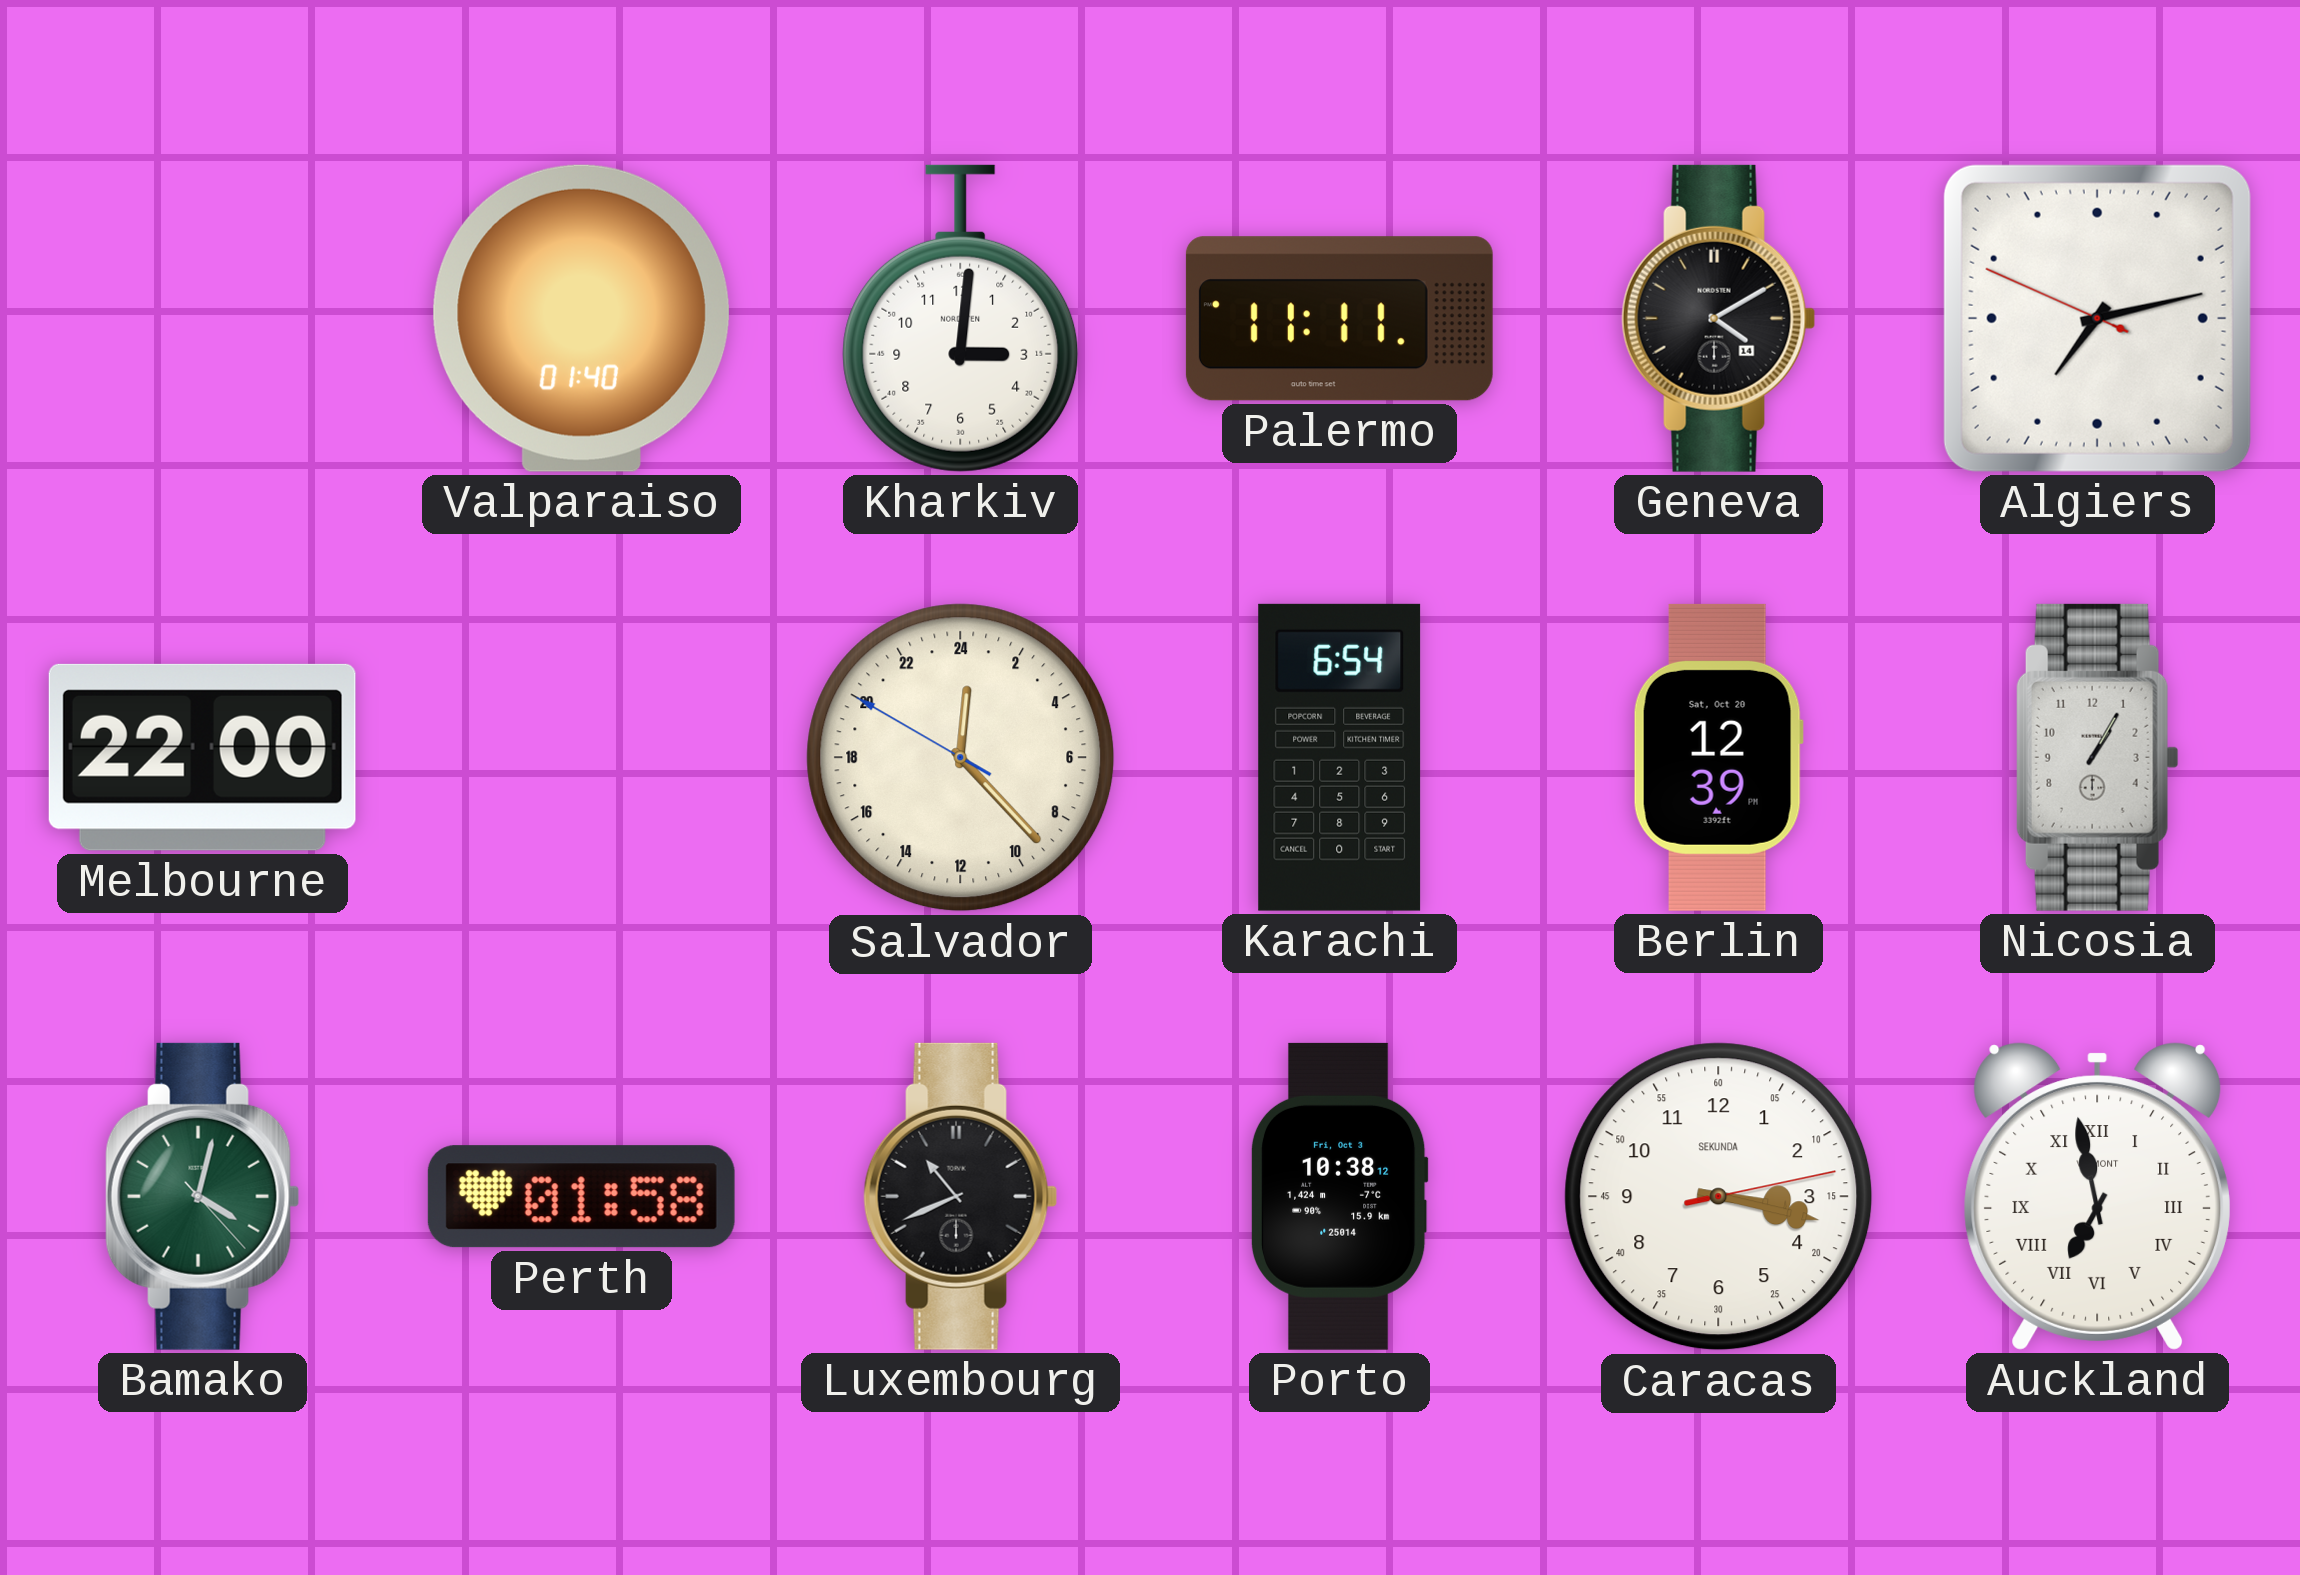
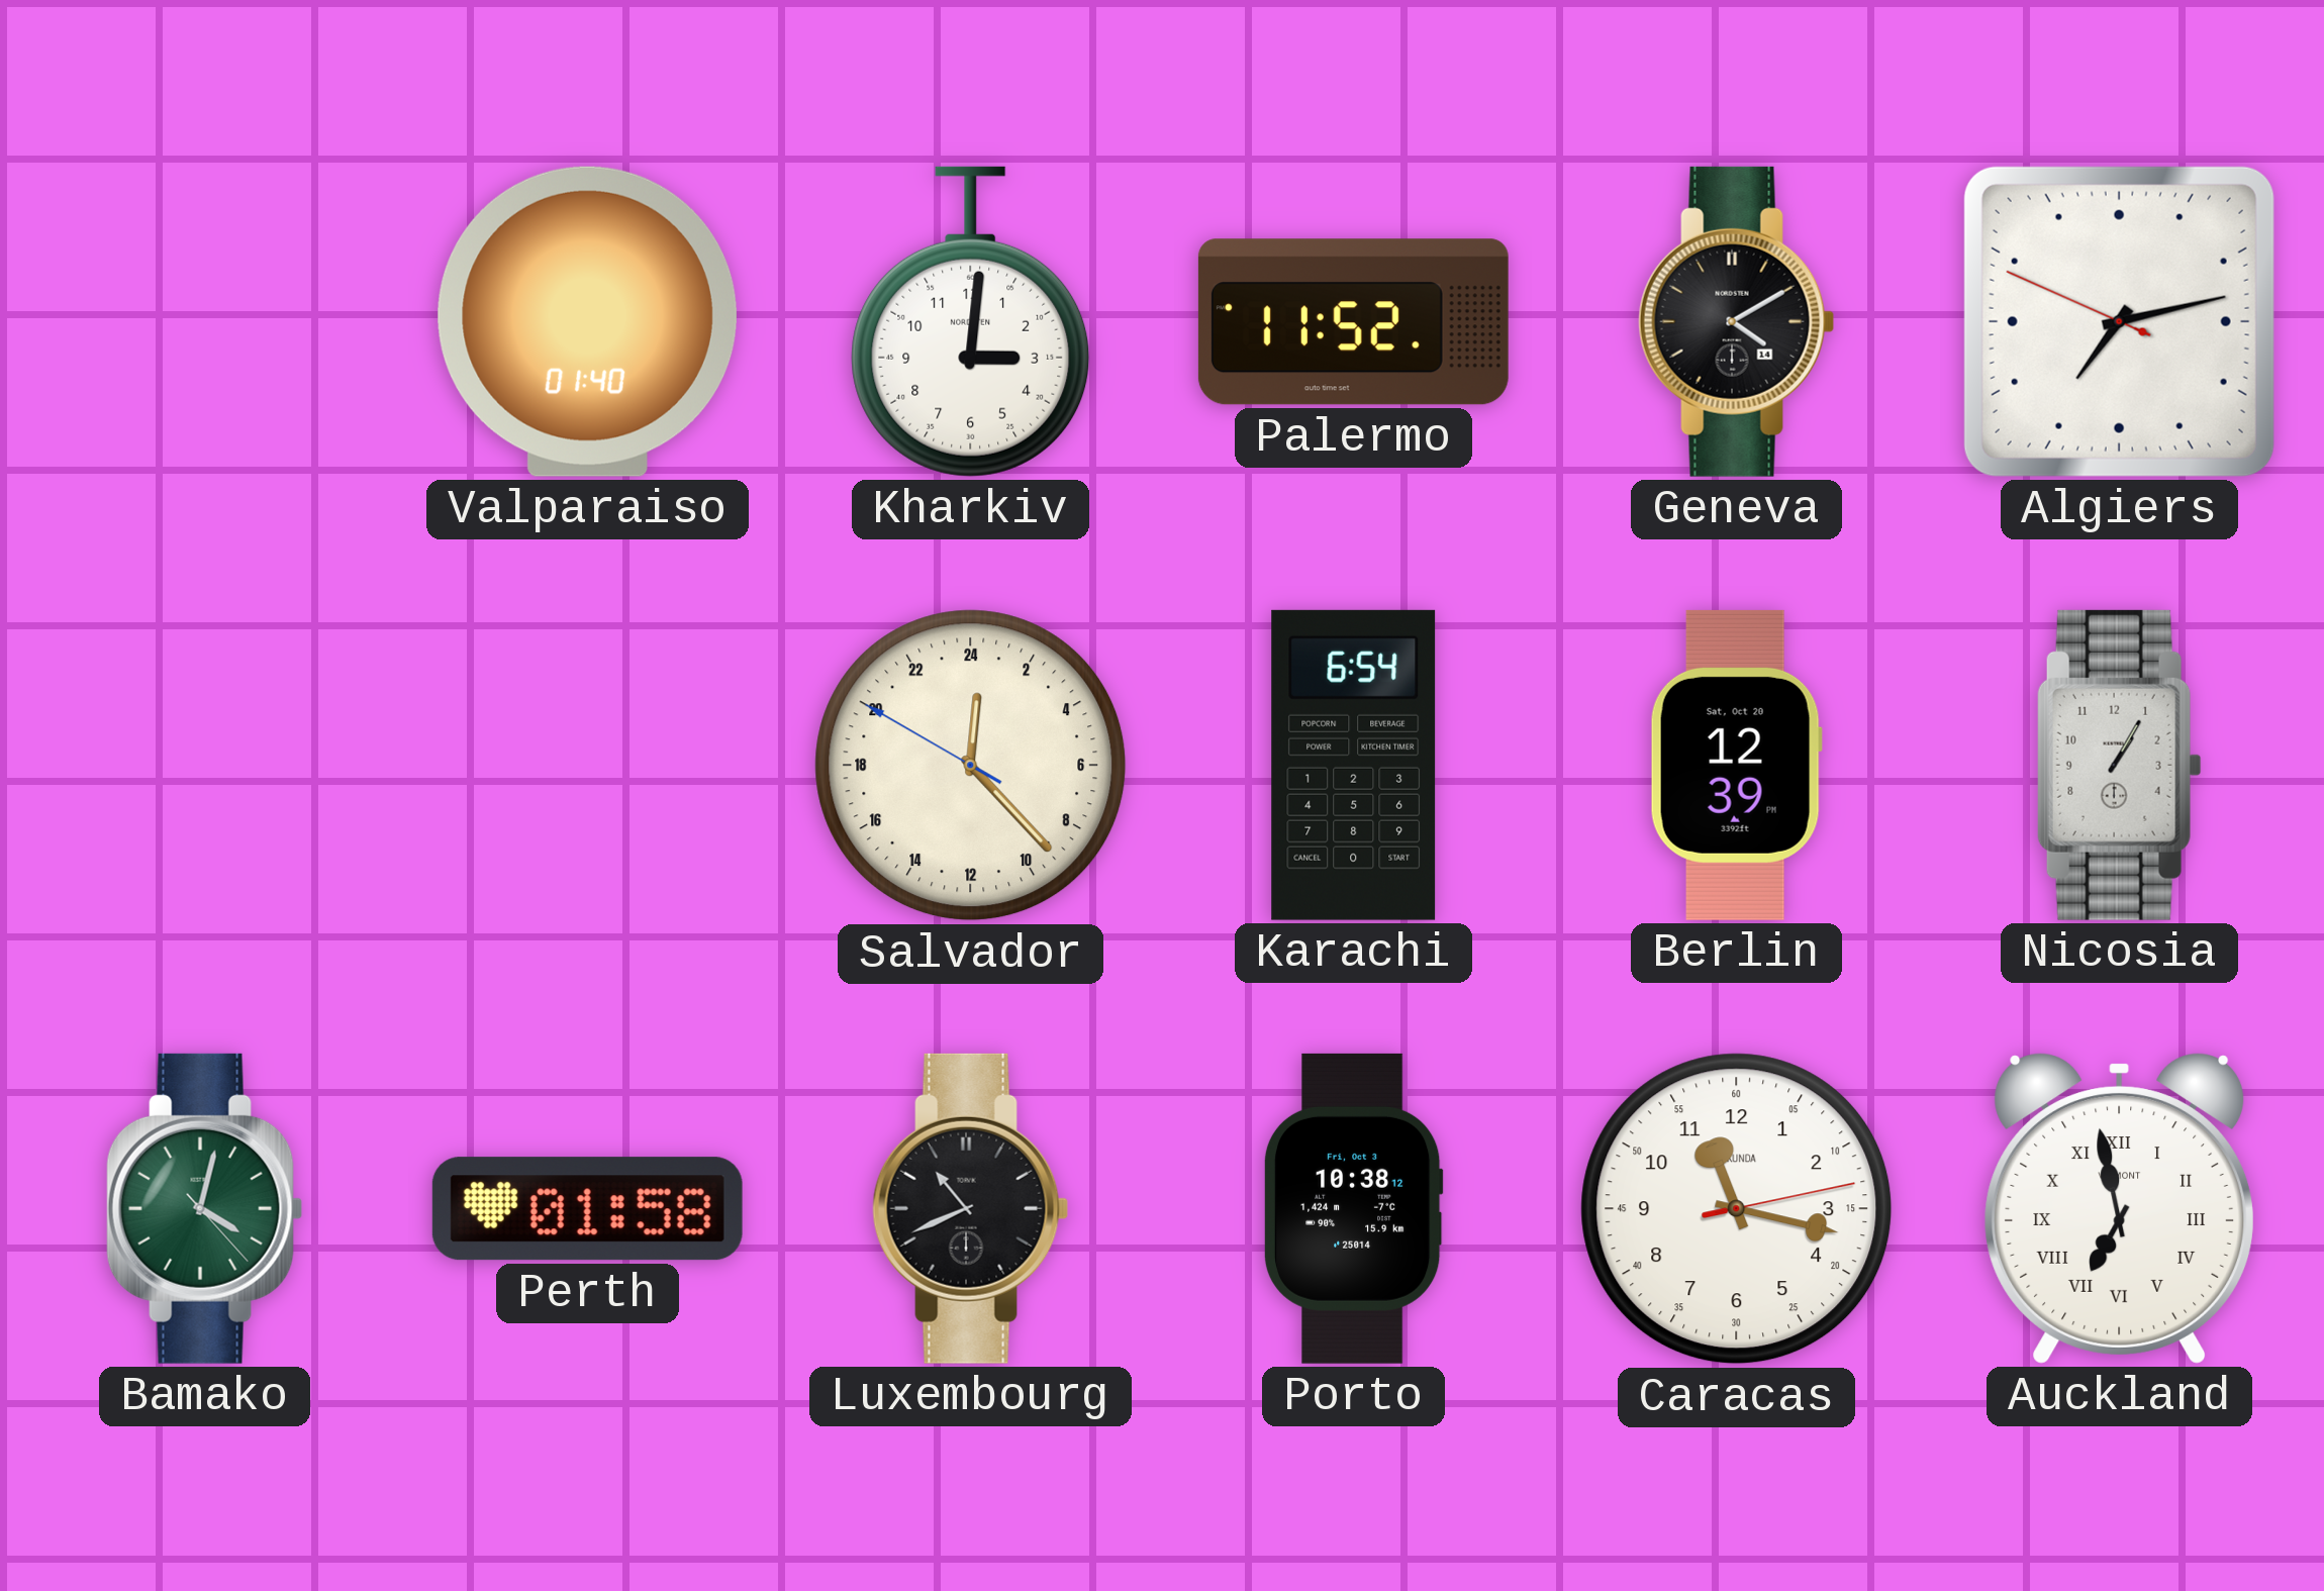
Palermo: 11:11 -> 11:52 (1353, 322)
Melbourne: 22:00 -> none (202, 757)
Caracas: 3:17 -> 11:17 (1737, 1209)
